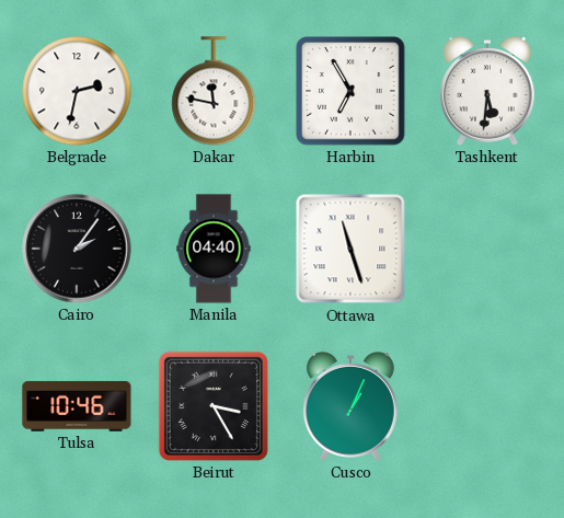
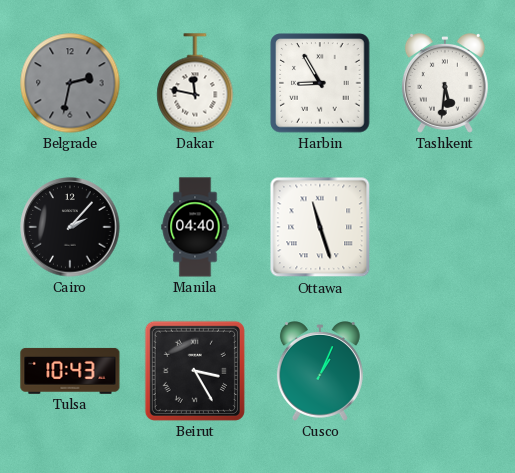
Belgrade dial: white -> grey (70, 83)
Harbin: 6:55 -> 8:55 (320, 83)
Cairo: 2:06 -> 2:07 (70, 227)
Tulsa: 10:46 -> 10:43 (70, 371)
